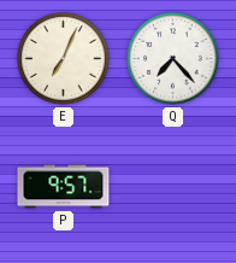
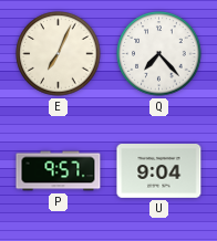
U: none -> 9:04 (159, 171)
